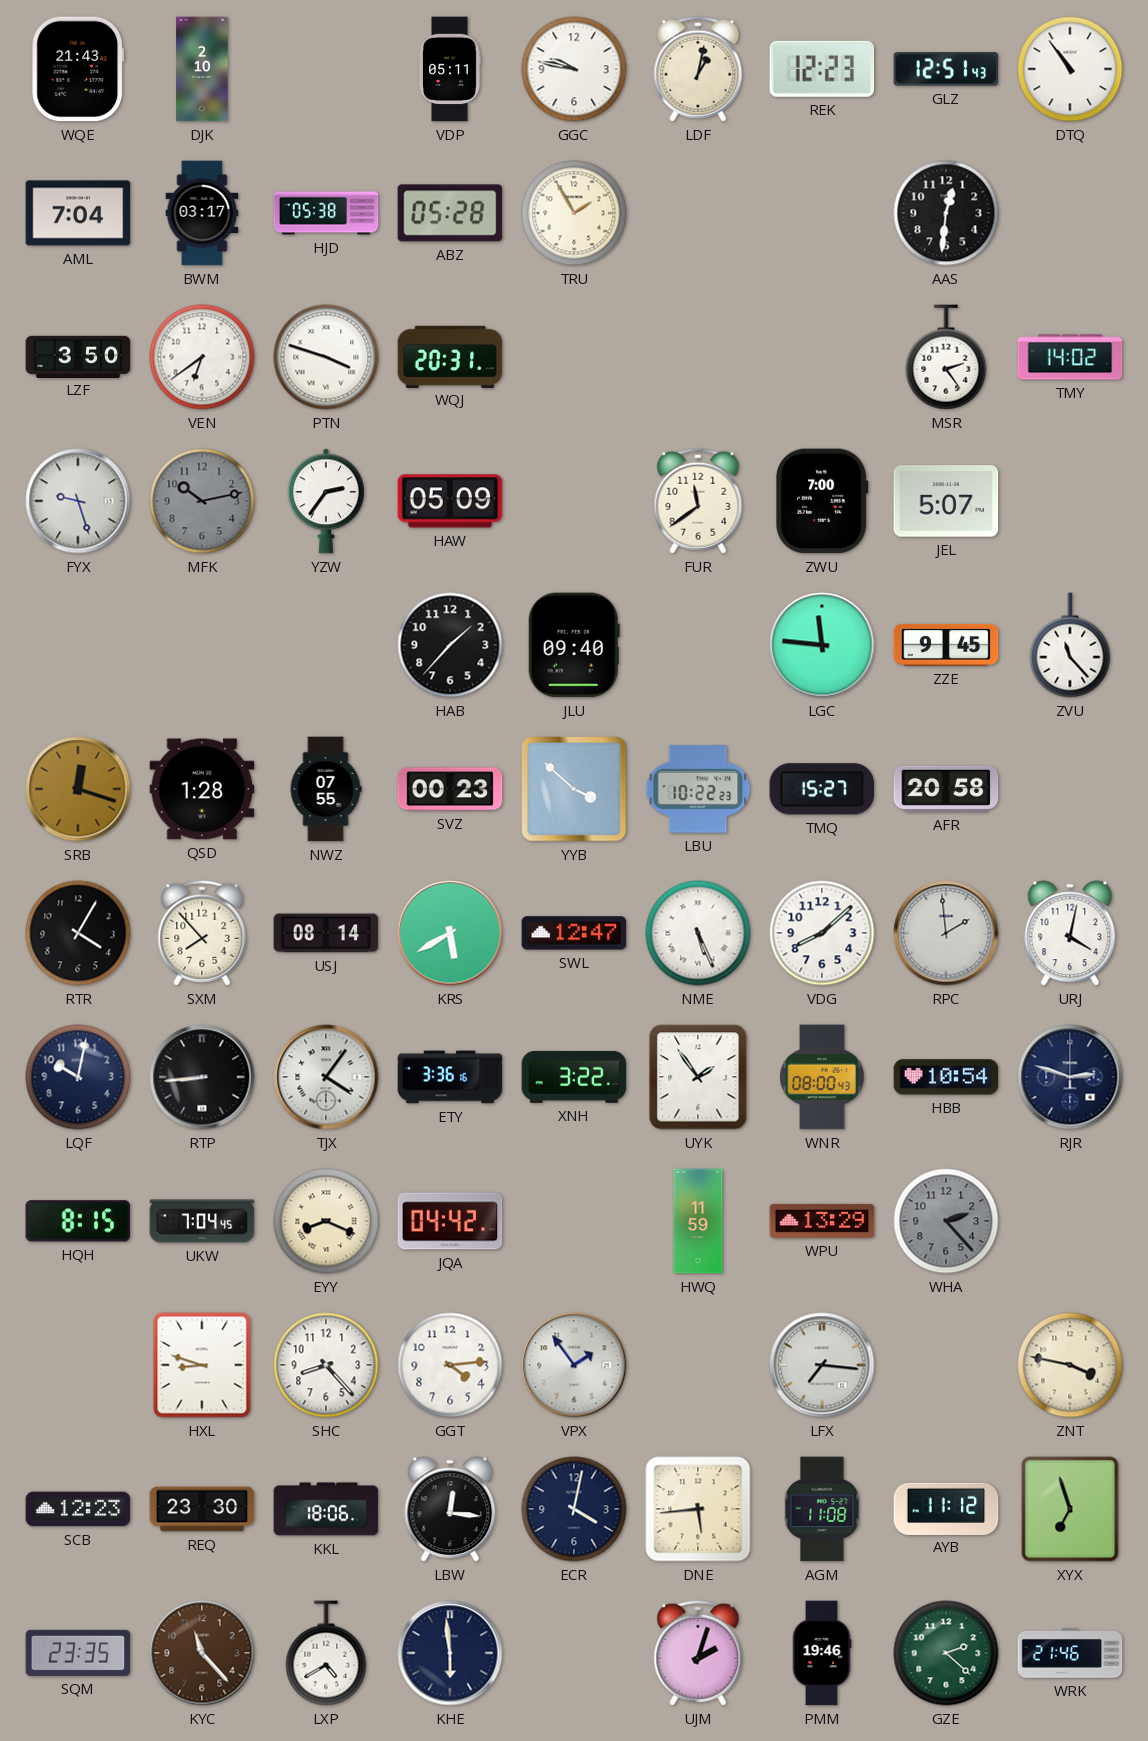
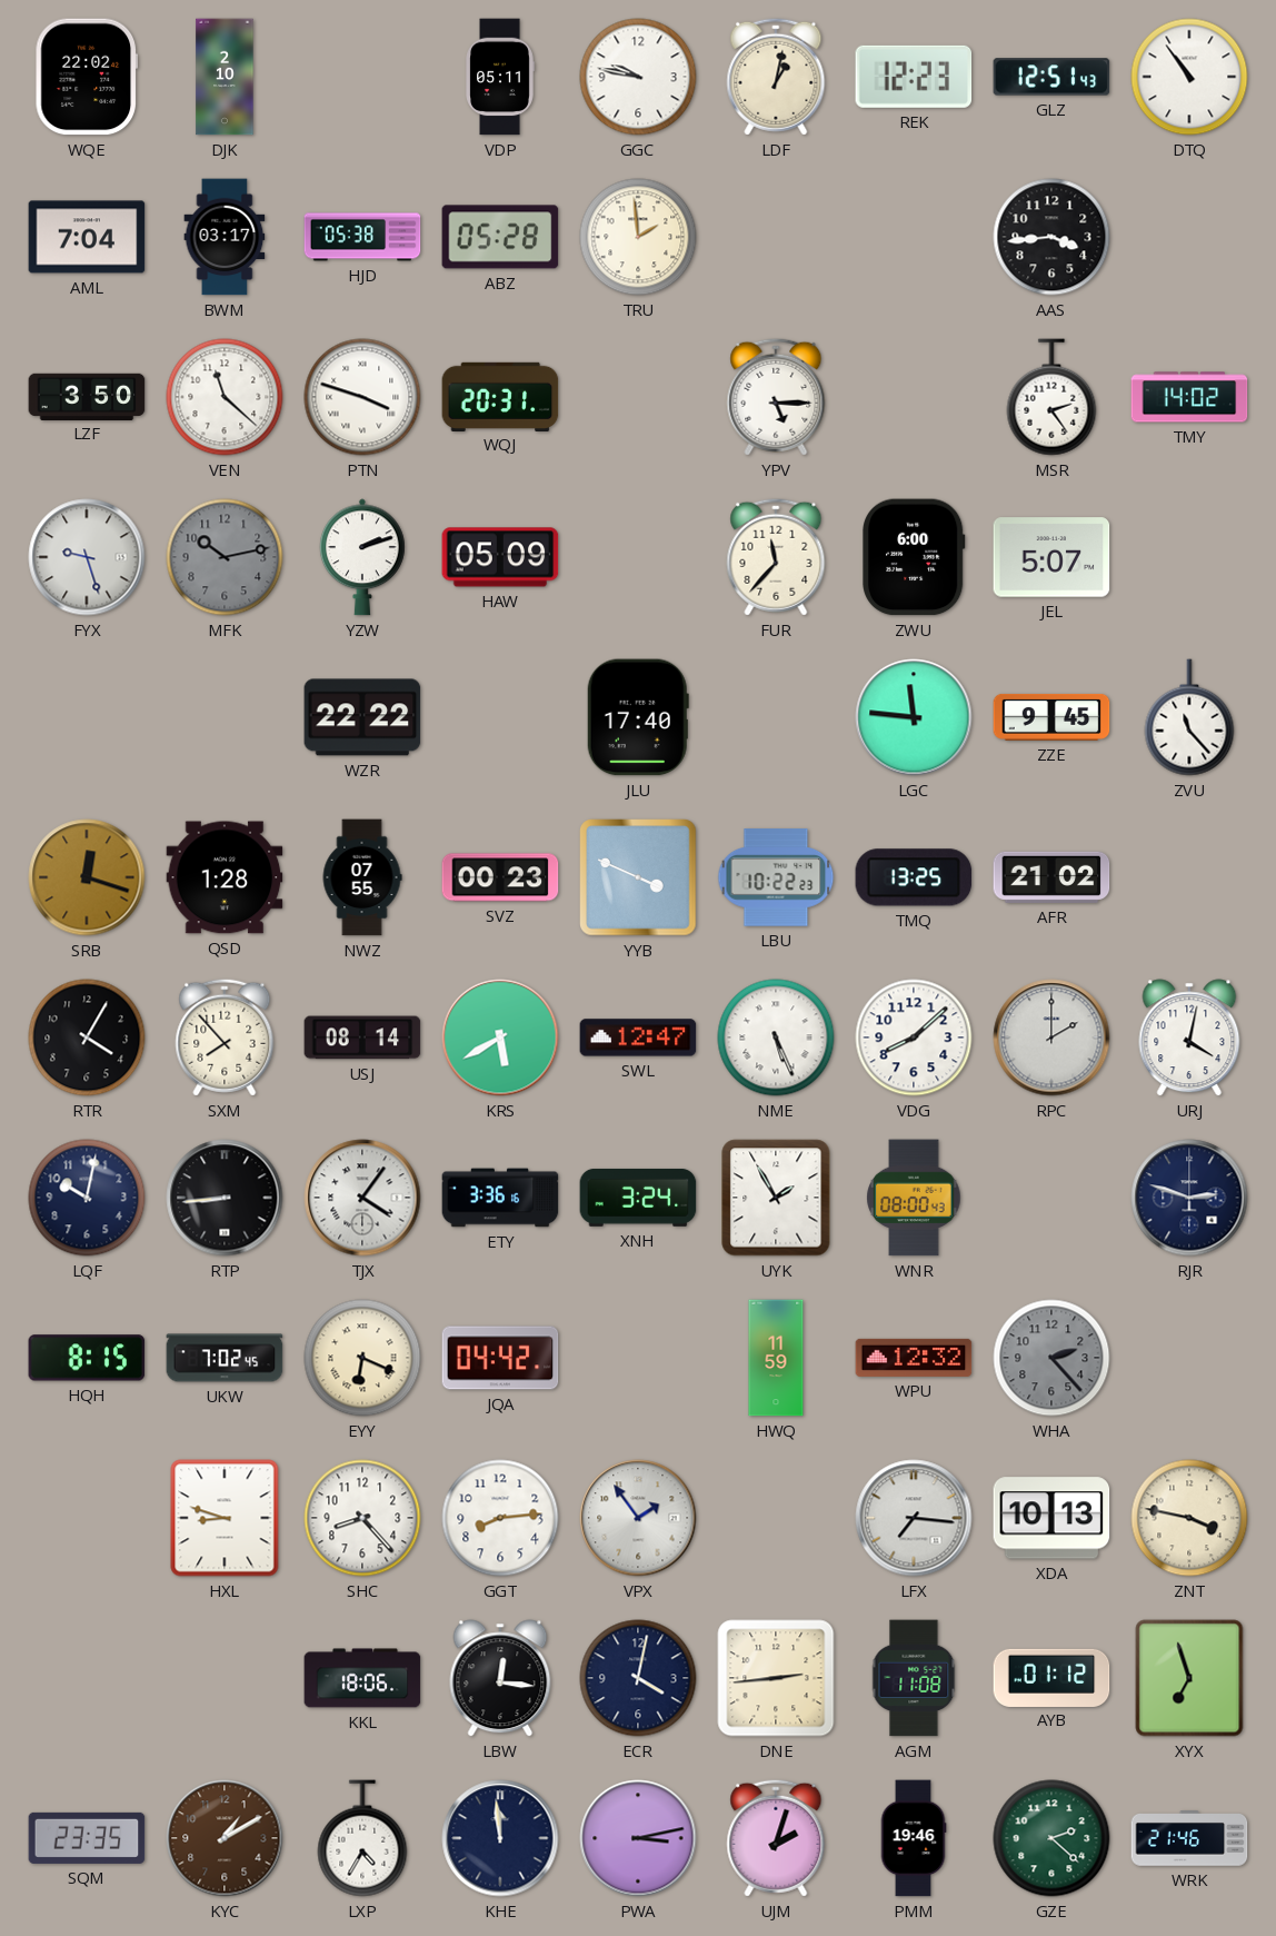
WQE: 21:43 -> 22:02 (86, 77)
TRU: 1:55 -> 1:59 (638, 237)
AAS: 12:31 -> 3:44 (1051, 237)
VEN: 6:39 -> 11:22 (225, 397)
YPV: none -> 5:15 (776, 397)
YZW: 2:36 -> 2:12 (363, 557)
FUR: 11:39 -> 11:37 (776, 557)
ZWU: 7:00 -> 6:00 (914, 557)
WZR: none -> 22:22 (362, 717)
HAB: 1:37 -> none (450, 645)
JLU: 09:40 -> 17:40 (638, 717)
YYB: 3:52 -> 3:49 (638, 877)
TMQ: 15:27 -> 13:25 (914, 877)
AFR: 20:58 -> 21:02 (1051, 877)
RPC: 1:59 -> 2:00 (1051, 1038)
XNH: 3:22 -> 3:24 (638, 1198)
UYK: 1:54 -> 1:55 (776, 1198)
HBB: 10:54 -> none (946, 1077)
UKW: 7:04 -> 7:02 (225, 1358)
EYY: 8:19 -> 6:19 (362, 1358)
WPU: 13:29 -> 12:32 (914, 1358)
GGT: 4:14 -> 8:14 (500, 1518)
XDA: none -> 10:13 (1051, 1518)
SCB: 12:23 -> none (78, 1509)
REQ: 23:30 -> none (202, 1509)
DNE: 5:44 -> 2:44 (776, 1678)
AYB: 11:12 -> 01:12 (1051, 1677)
KYC: 11:23 -> 1:10 (225, 1838)
LXP: 4:40 -> 4:35 (362, 1838)
KHE: 5:59 -> 11:59 (500, 1838)
PWA: none -> 3:13 (638, 1838)
